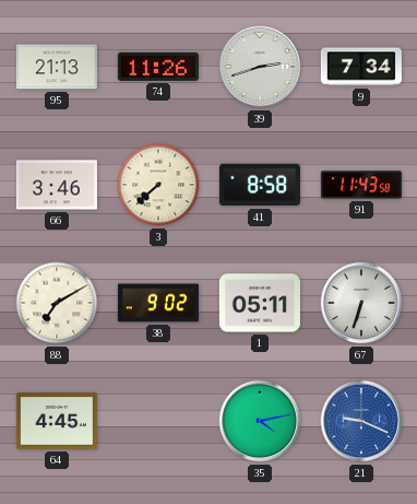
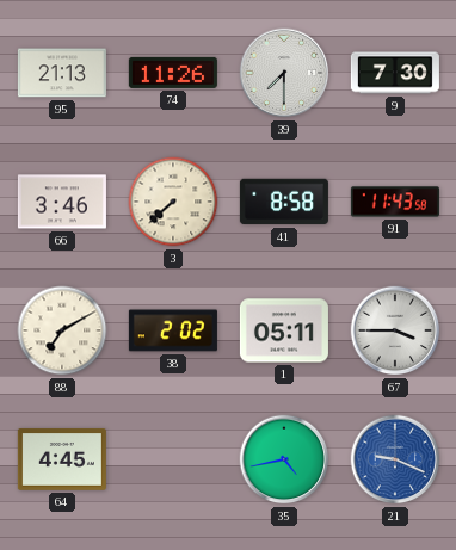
39: 2:42 -> 7:30 (284, 73)
9: 7:34 -> 7:30 (395, 73)
38: 9:02 -> 2:02 (173, 330)
67: 6:33 -> 3:45 (395, 330)
35: 4:13 -> 4:43 (284, 459)
